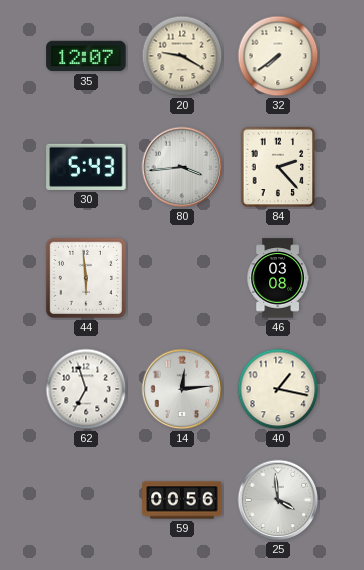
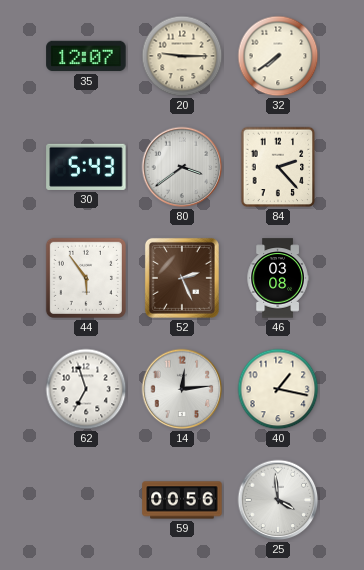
20: 9:20 -> 9:15 (182, 56)
80: 3:44 -> 3:39 (182, 167)
44: 5:59 -> 5:54 (86, 278)
52: none -> 2:26 (182, 278)
